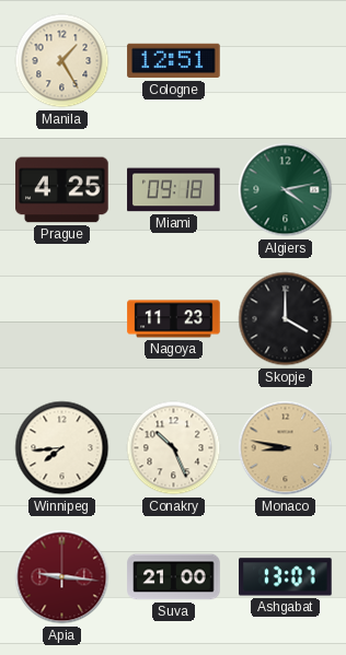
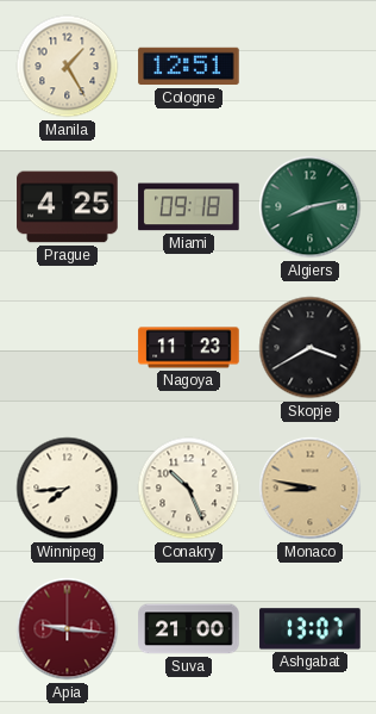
Algiers: 4:13 -> 8:13 (311, 207)
Skopje: 4:00 -> 3:40 (311, 348)
